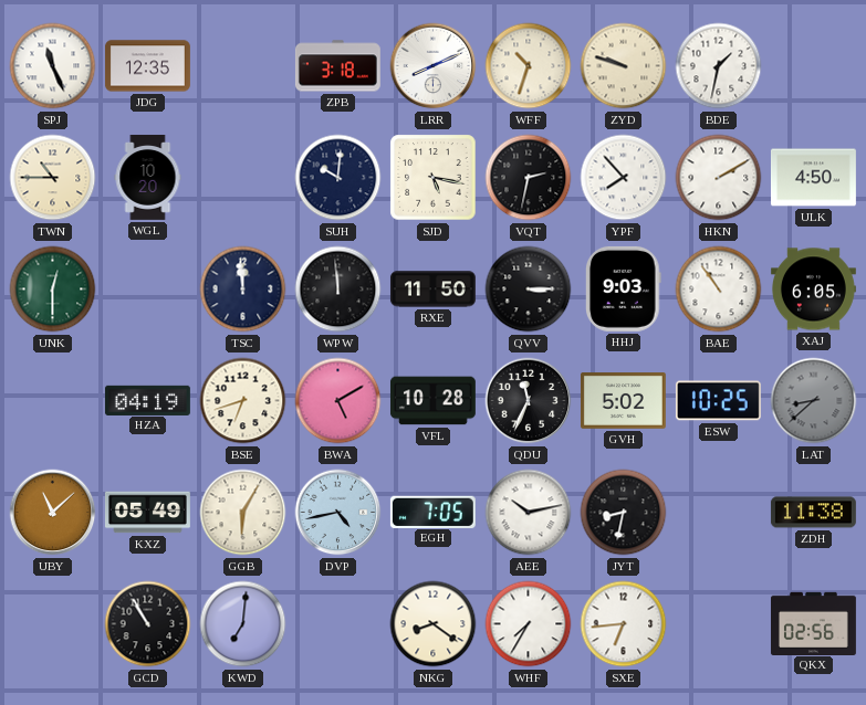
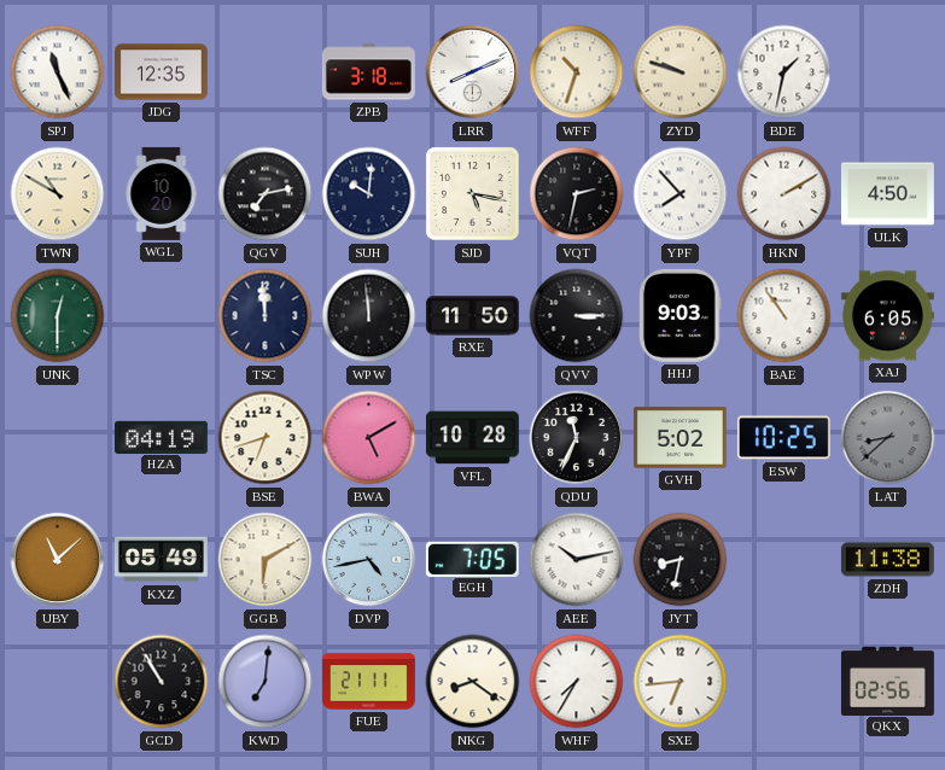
TWN: 10:45 -> 10:50 (58, 194)
QGV: none -> 7:13 (266, 194)
GGB: 6:05 -> 6:10 (266, 560)
FUE: none -> 21:11 (368, 682)
